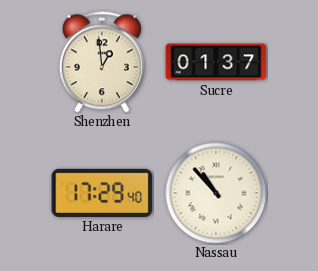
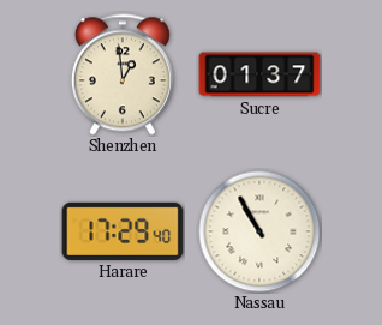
Nassau: 10:53 -> 10:55 (259, 231)
